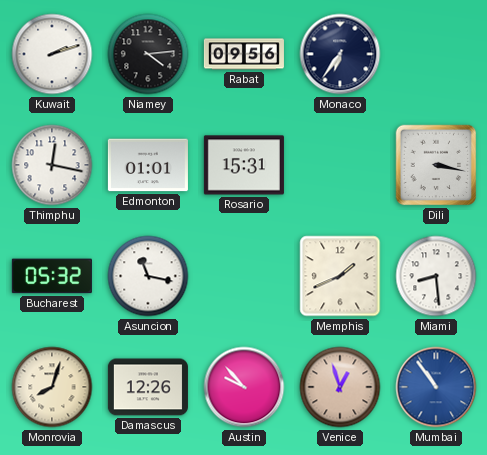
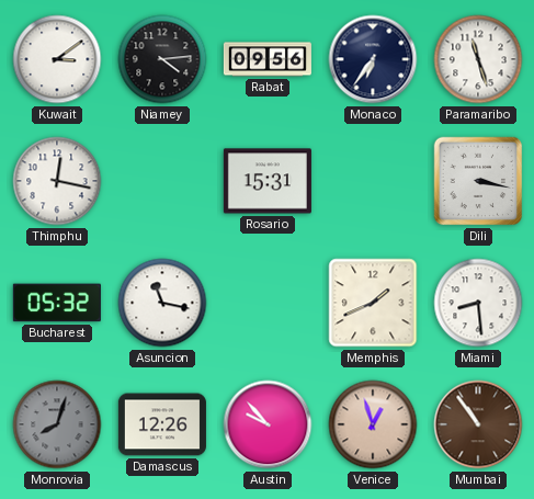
Kuwait: 2:12 -> 3:09 (57, 59)
Paramaribo: none -> 11:27 (478, 59)
Edmonton: 01:01 -> none (148, 165)
Monrovia dial: cream -> grey (57, 424)
Mumbai dial: blue -> brown (478, 424)
